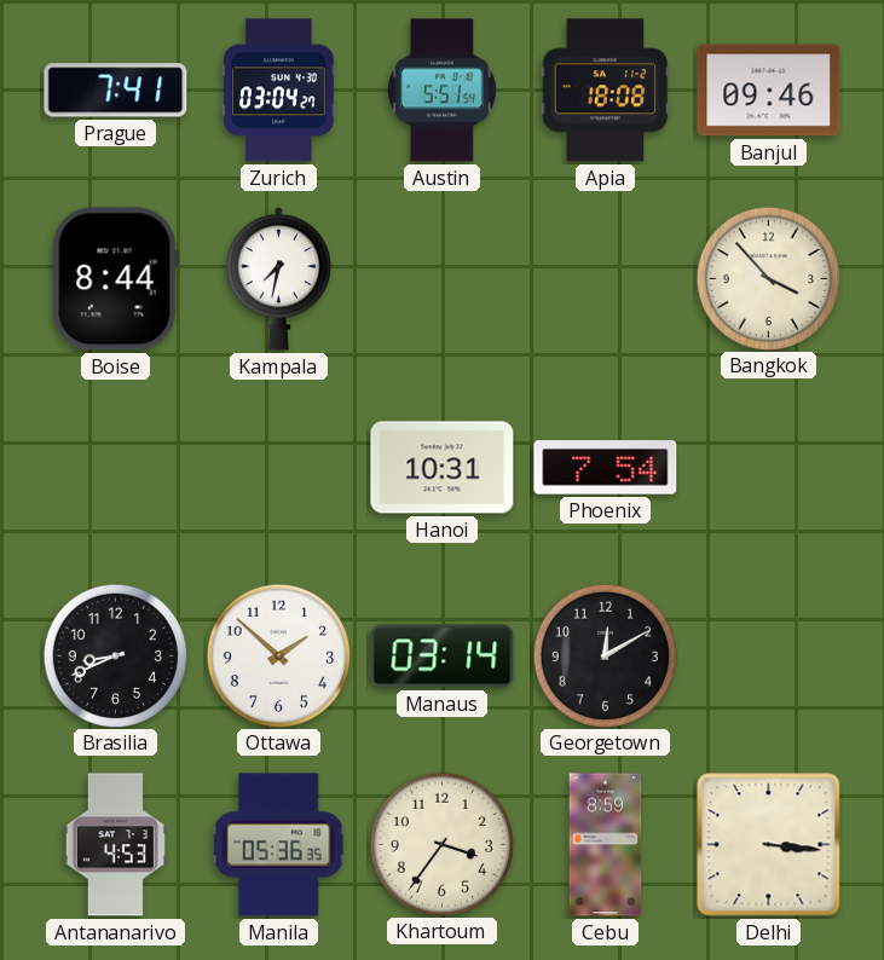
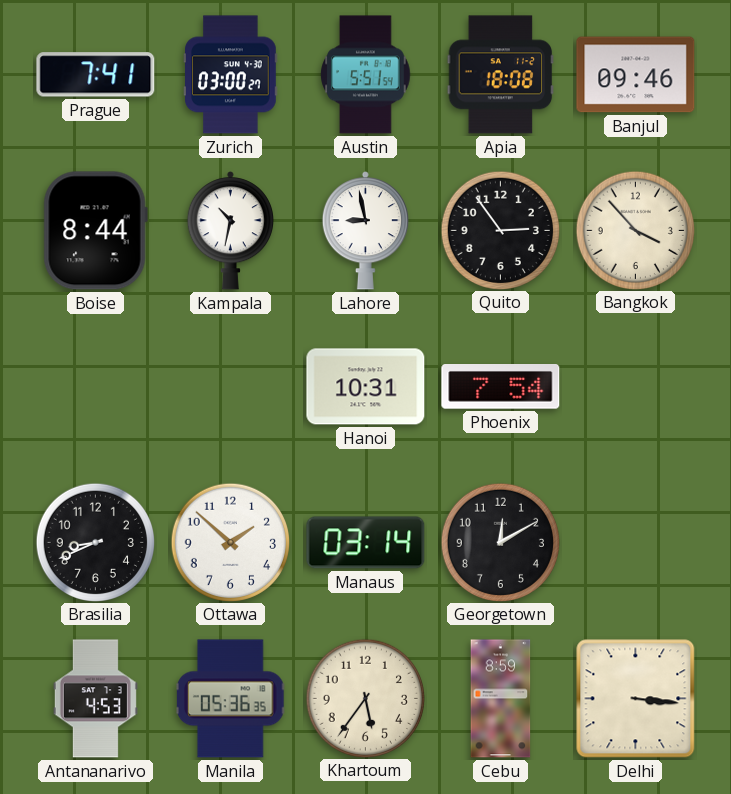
Zurich: 03:04 -> 03:00 (231, 75)
Kampala: 7:32 -> 10:32 (230, 231)
Lahore: none -> 8:58 (365, 231)
Quito: none -> 2:54 (500, 230)
Khartoum: 3:36 -> 5:36 (365, 698)
